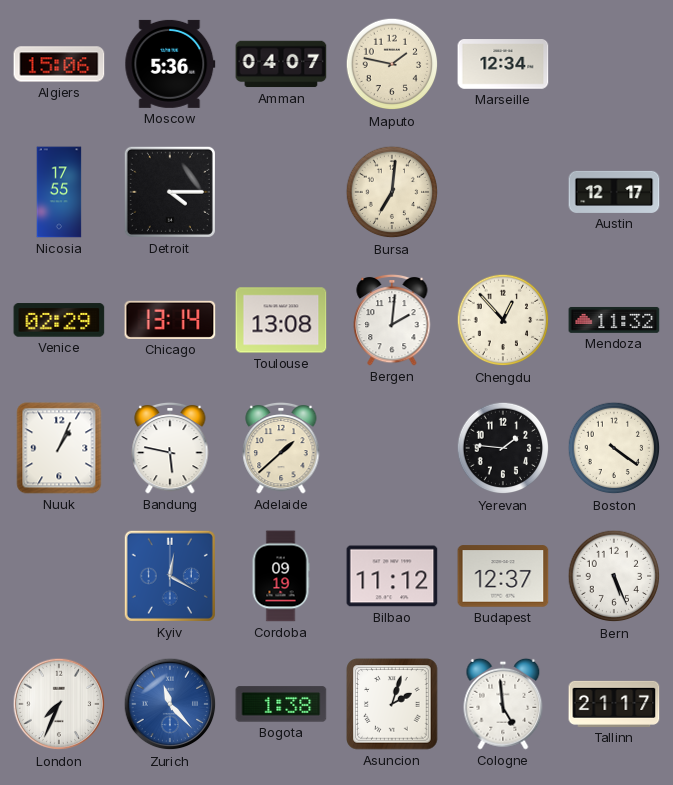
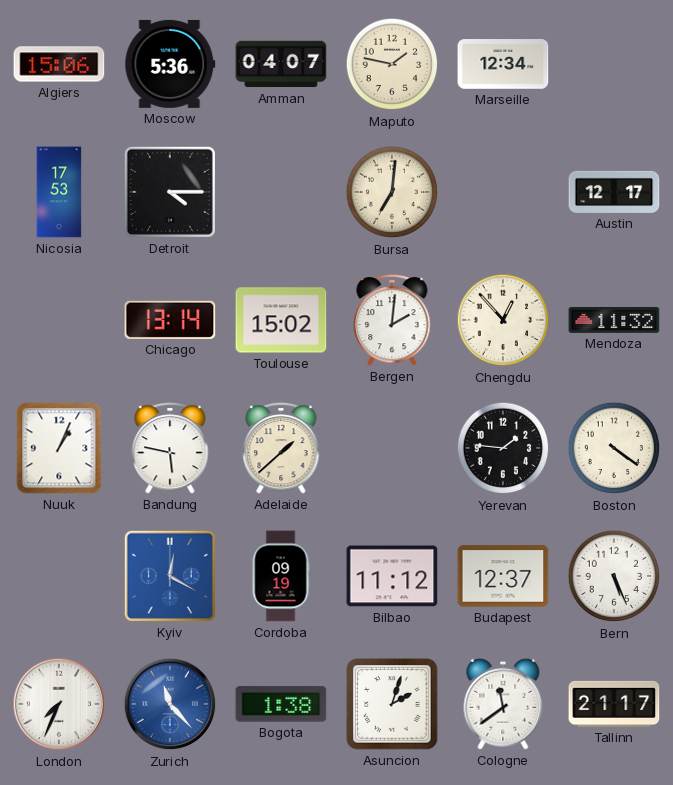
Nicosia: 17:55 -> 17:53 (59, 192)
Venice: 02:29 -> none (59, 320)
Toulouse: 13:08 -> 15:02 (281, 320)
Cologne: 4:59 -> 11:39 (503, 704)
